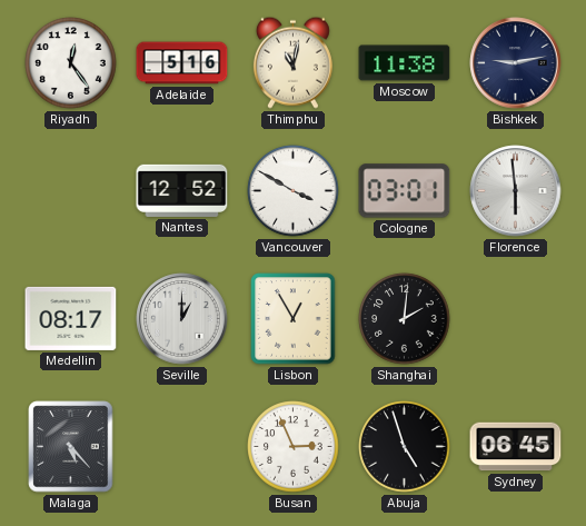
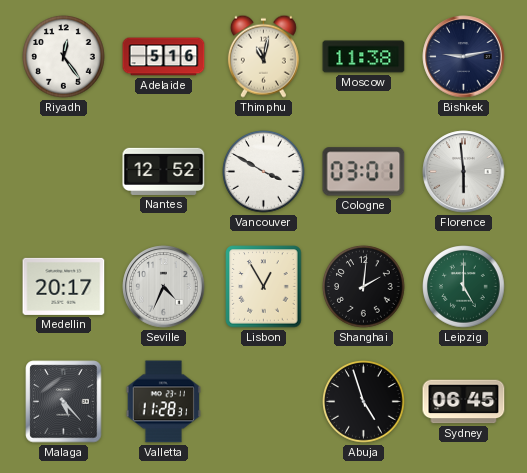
Medellin: 08:17 -> 20:17 (64, 286)
Seville: 1:00 -> 4:34 (164, 287)
Leipzig: none -> 5:00 (464, 287)
Valletta: none -> 11:28 (163, 402)
Busan: 2:56 -> none (294, 447)
